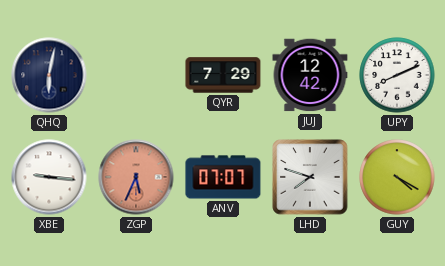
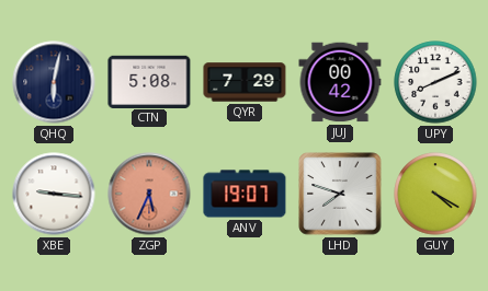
CTN: none -> 5:08 (149, 81)
JUJ: 12:42 -> 00:42 (340, 82)
ANV: 07:07 -> 19:07 (245, 194)
